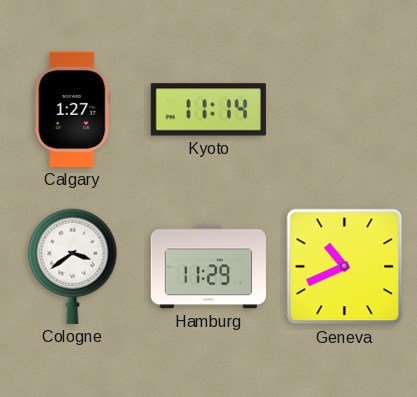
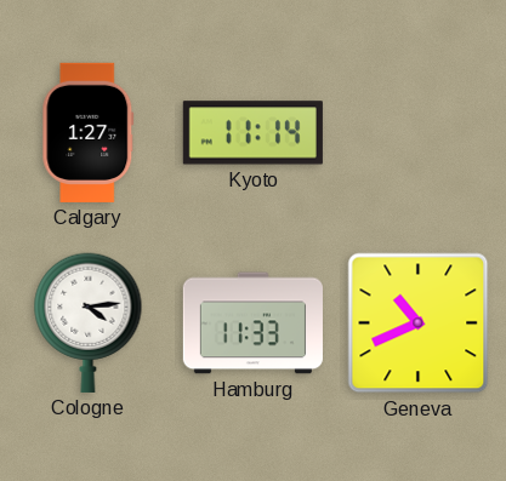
Cologne: 3:39 -> 4:14 (89, 322)
Hamburg: 11:29 -> 11:33 (252, 323)
